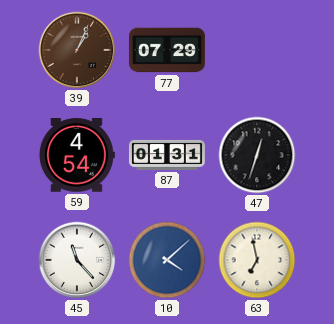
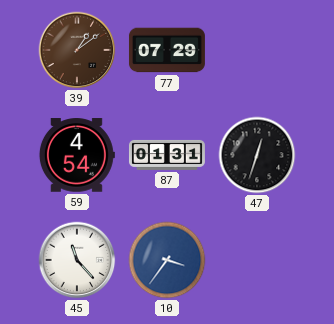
39: 1:04 -> 1:09 (77, 50)
10: 4:08 -> 3:36 (167, 260)
63: 6:58 -> none (257, 260)
